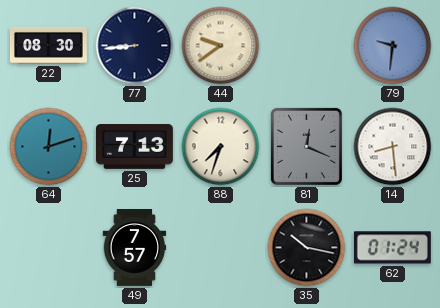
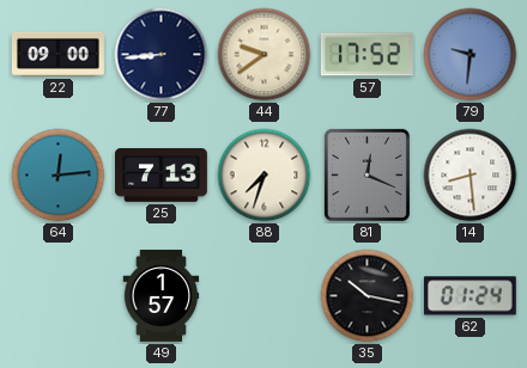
22: 08:30 -> 09:00 (59, 54)
57: none -> 17:52 (367, 55)
64: 12:12 -> 12:14 (59, 176)
49: 7:57 -> 1:57 (162, 296)
